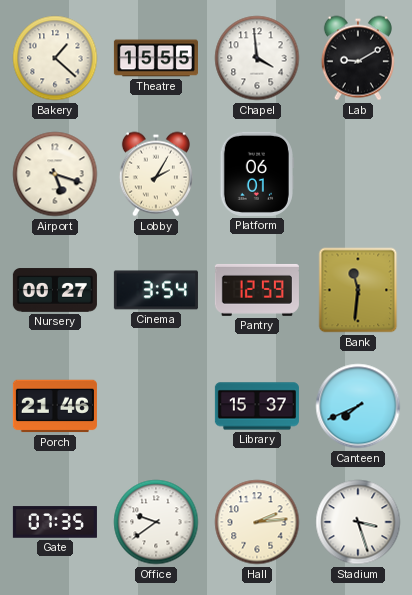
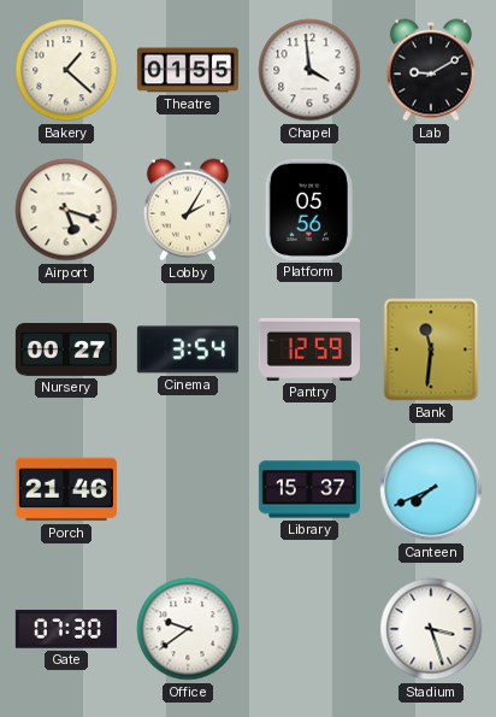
Theatre: 15:55 -> 01:55 (188, 70)
Platform: 06:01 -> 05:56 (309, 210)
Gate: 07:35 -> 07:30 (66, 629)
Hall: 2:14 -> none (257, 522)
